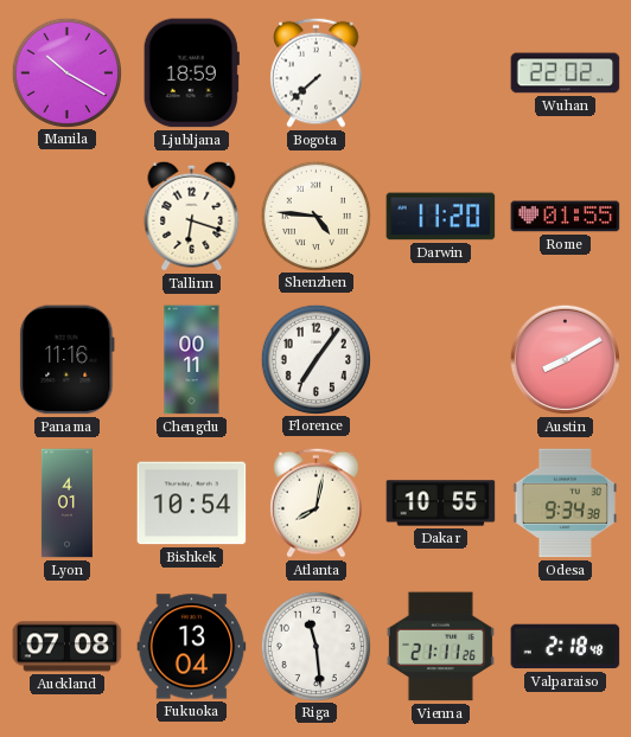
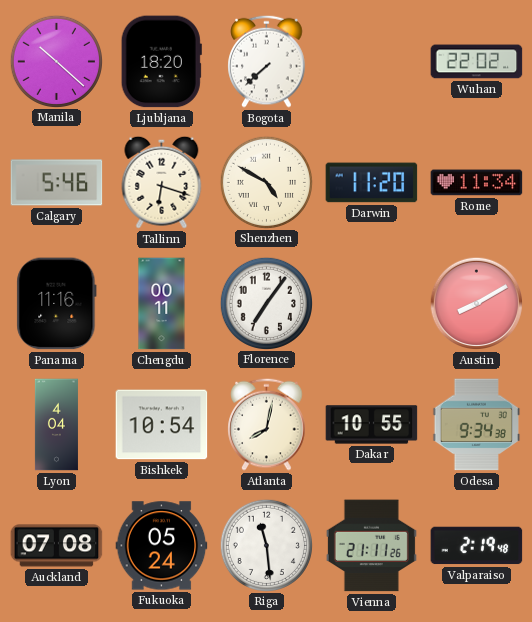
Manila: 10:20 -> 10:22 (56, 61)
Ljubljana: 18:59 -> 18:20 (161, 62)
Calgary: none -> 5:46 (57, 183)
Shenzhen: 4:46 -> 4:50 (266, 182)
Rome: 01:55 -> 11:34 (477, 183)
Lyon: 4:01 -> 4:04 (56, 425)
Fukuoka: 13:04 -> 05:24 (162, 546)
Valparaiso: 2:18 -> 2:19 (477, 546)
